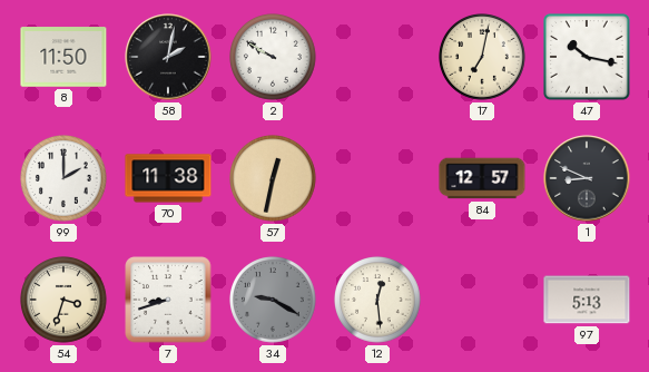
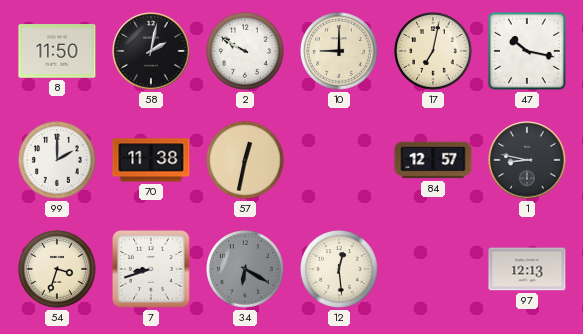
10: none -> 9:00 (340, 52)
1: 8:49 -> 8:47 (527, 160)
34: 9:20 -> 6:20 (246, 270)
97: 5:13 -> 12:13 (527, 269)
